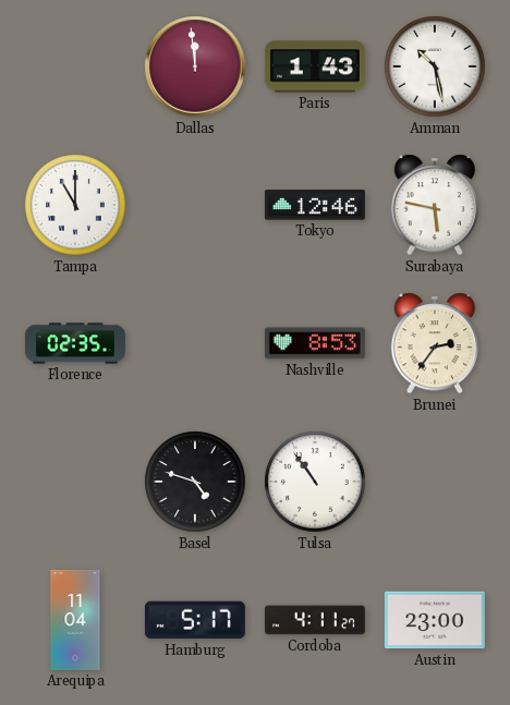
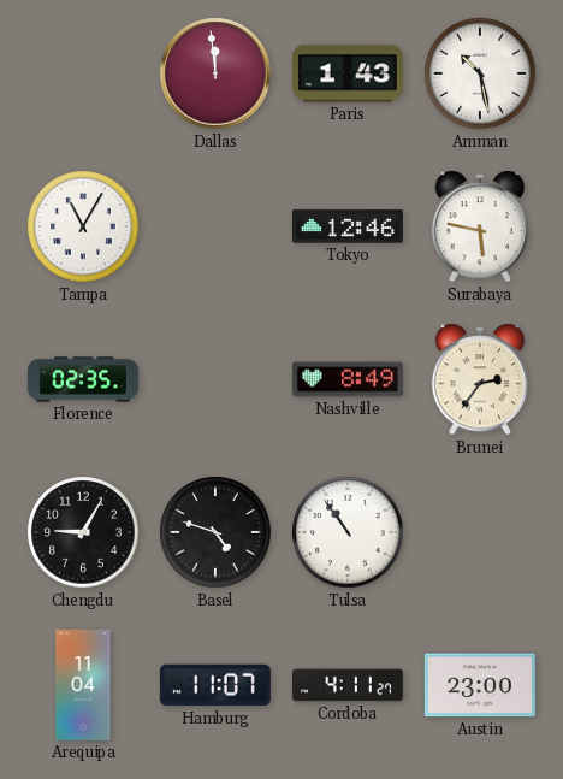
Tampa: 11:00 -> 11:05 (83, 226)
Nashville: 8:53 -> 8:49 (348, 379)
Chengdu: none -> 9:05 (83, 532)
Hamburg: 5:17 -> 11:07 (215, 685)
